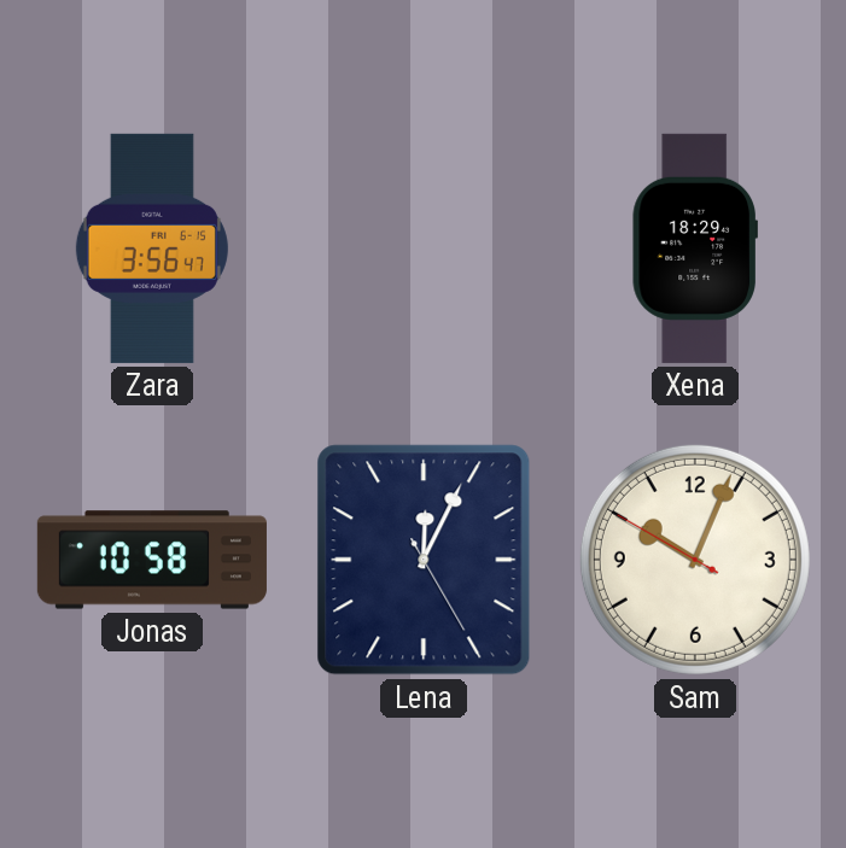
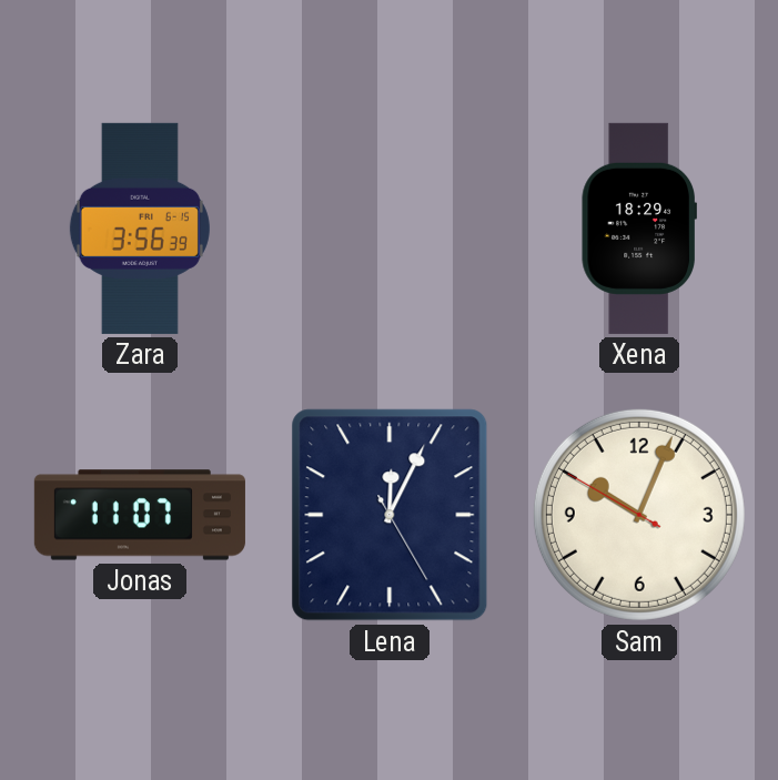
Zara: 3:56:47 -> 3:56:39 (140, 229)
Jonas: 10:58 -> 11:07 (140, 515)
